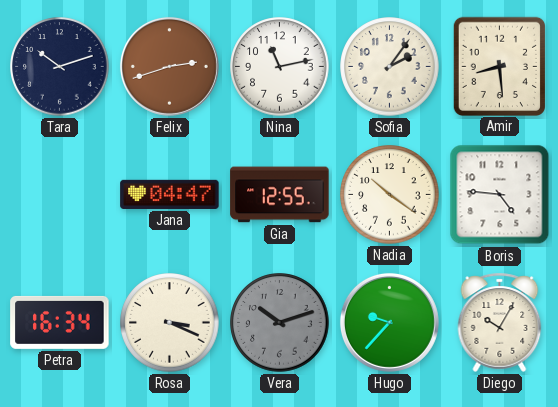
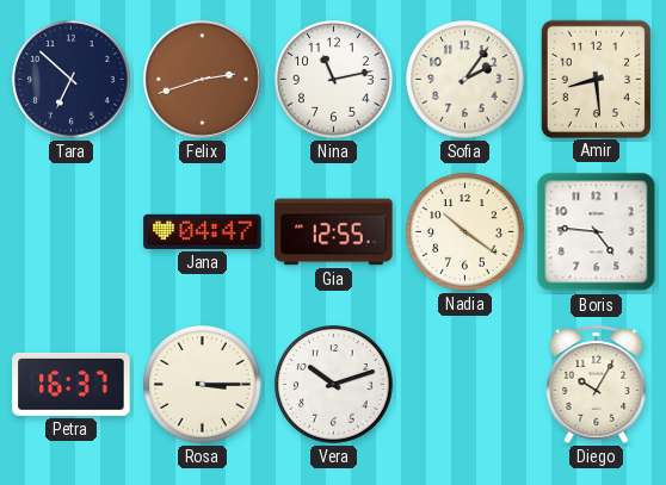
Tara: 10:12 -> 6:52 (72, 80)
Petra: 16:34 -> 16:37 (72, 384)
Rosa: 3:19 -> 3:15 (203, 385)
Vera dial: grey -> white (334, 385)
Hugo: 9:37 -> none (389, 322)
